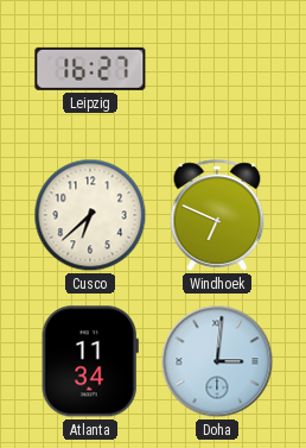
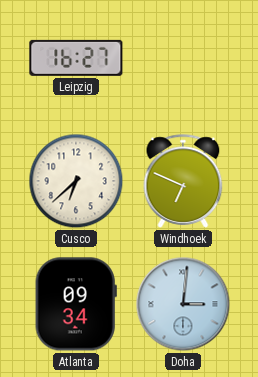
Atlanta: 11:34 -> 09:34 (76, 304)
